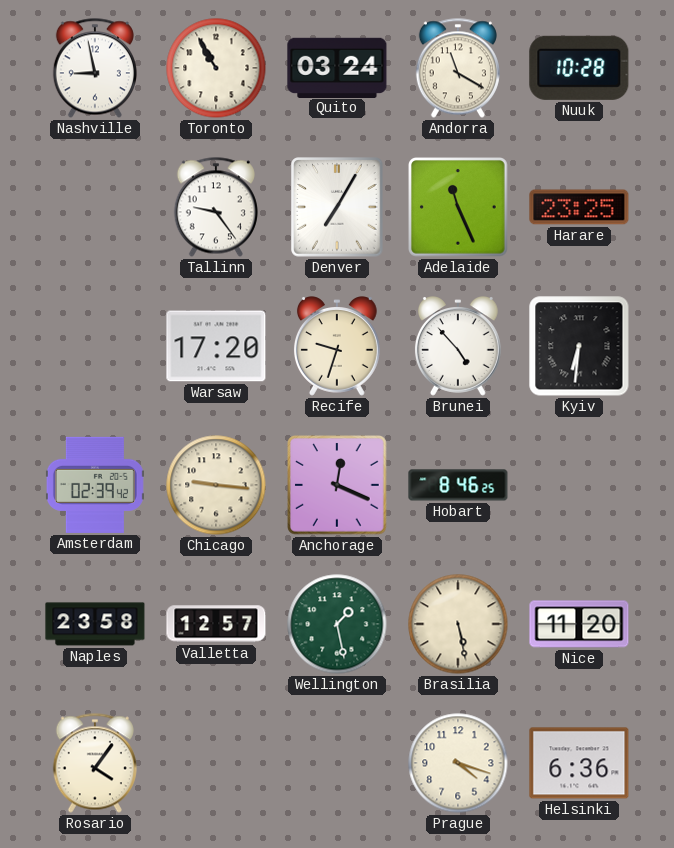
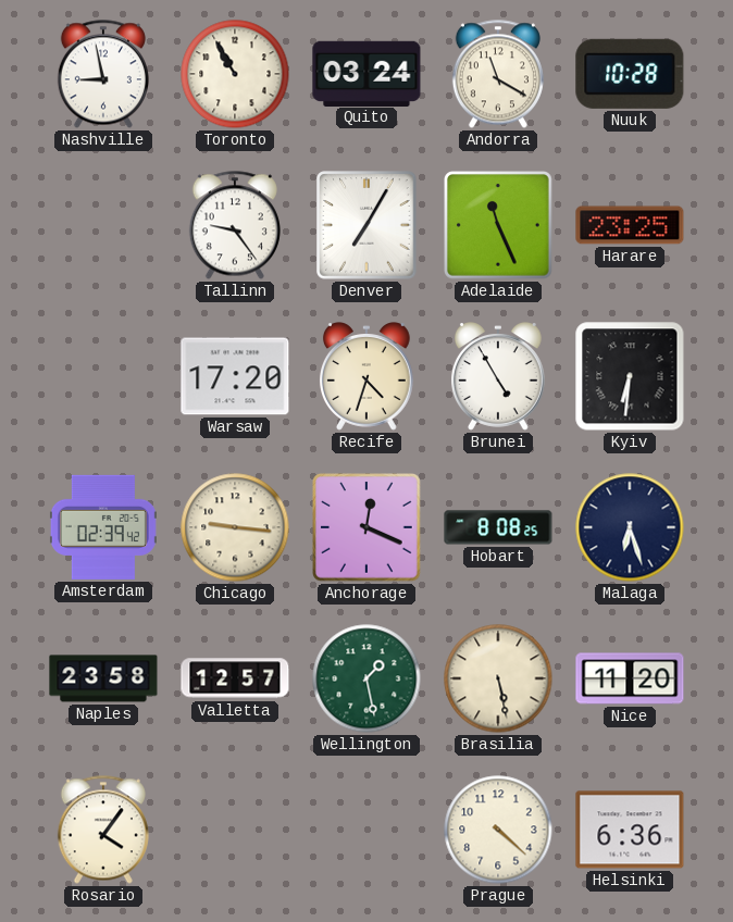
Recife: 9:33 -> 4:33 (366, 376)
Brunei: 4:53 -> 4:55 (498, 376)
Hobart: 8:46 -> 8:08 (498, 527)
Malaga: none -> 6:27 (630, 527)
Prague: 4:18 -> 4:22 (498, 830)
